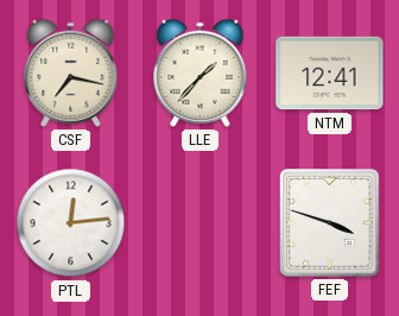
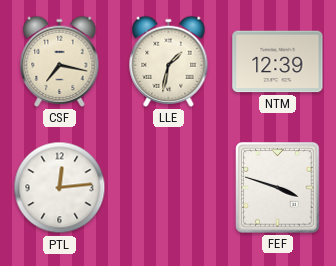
LLE: 1:37 -> 1:32 (169, 61)
NTM: 12:41 -> 12:39 (278, 62)
